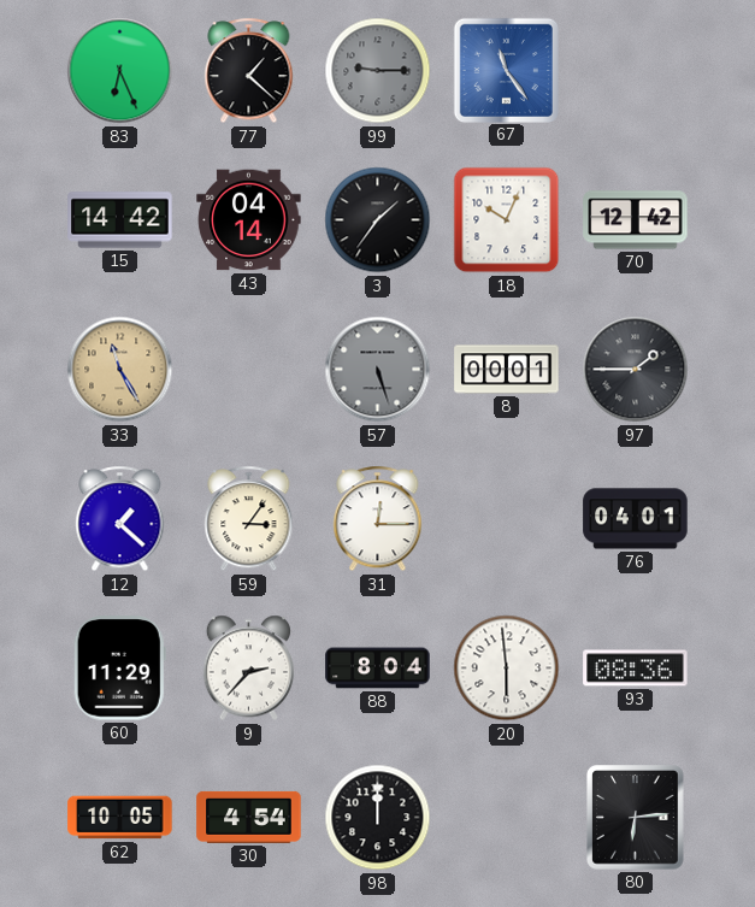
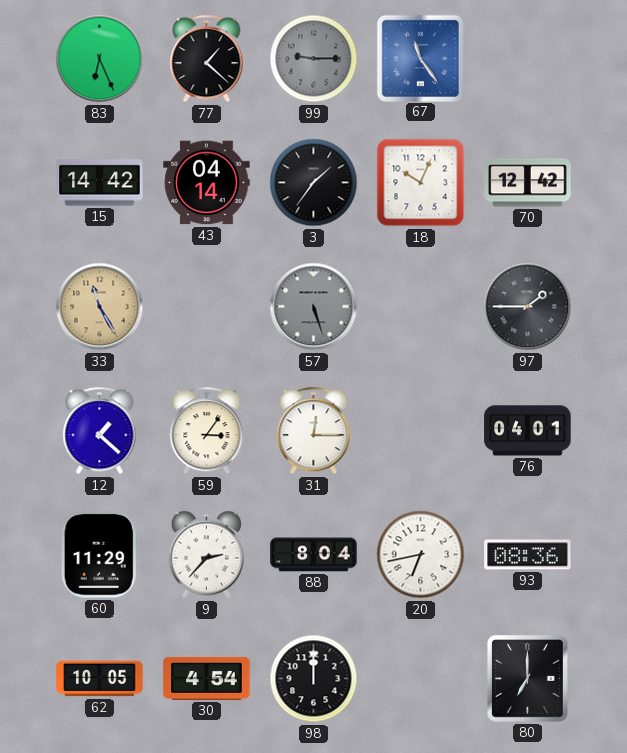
8: 00:01 -> none (507, 370)
20: 5:59 -> 6:43 (421, 555)
80: 6:14 -> 7:00 (528, 679)
